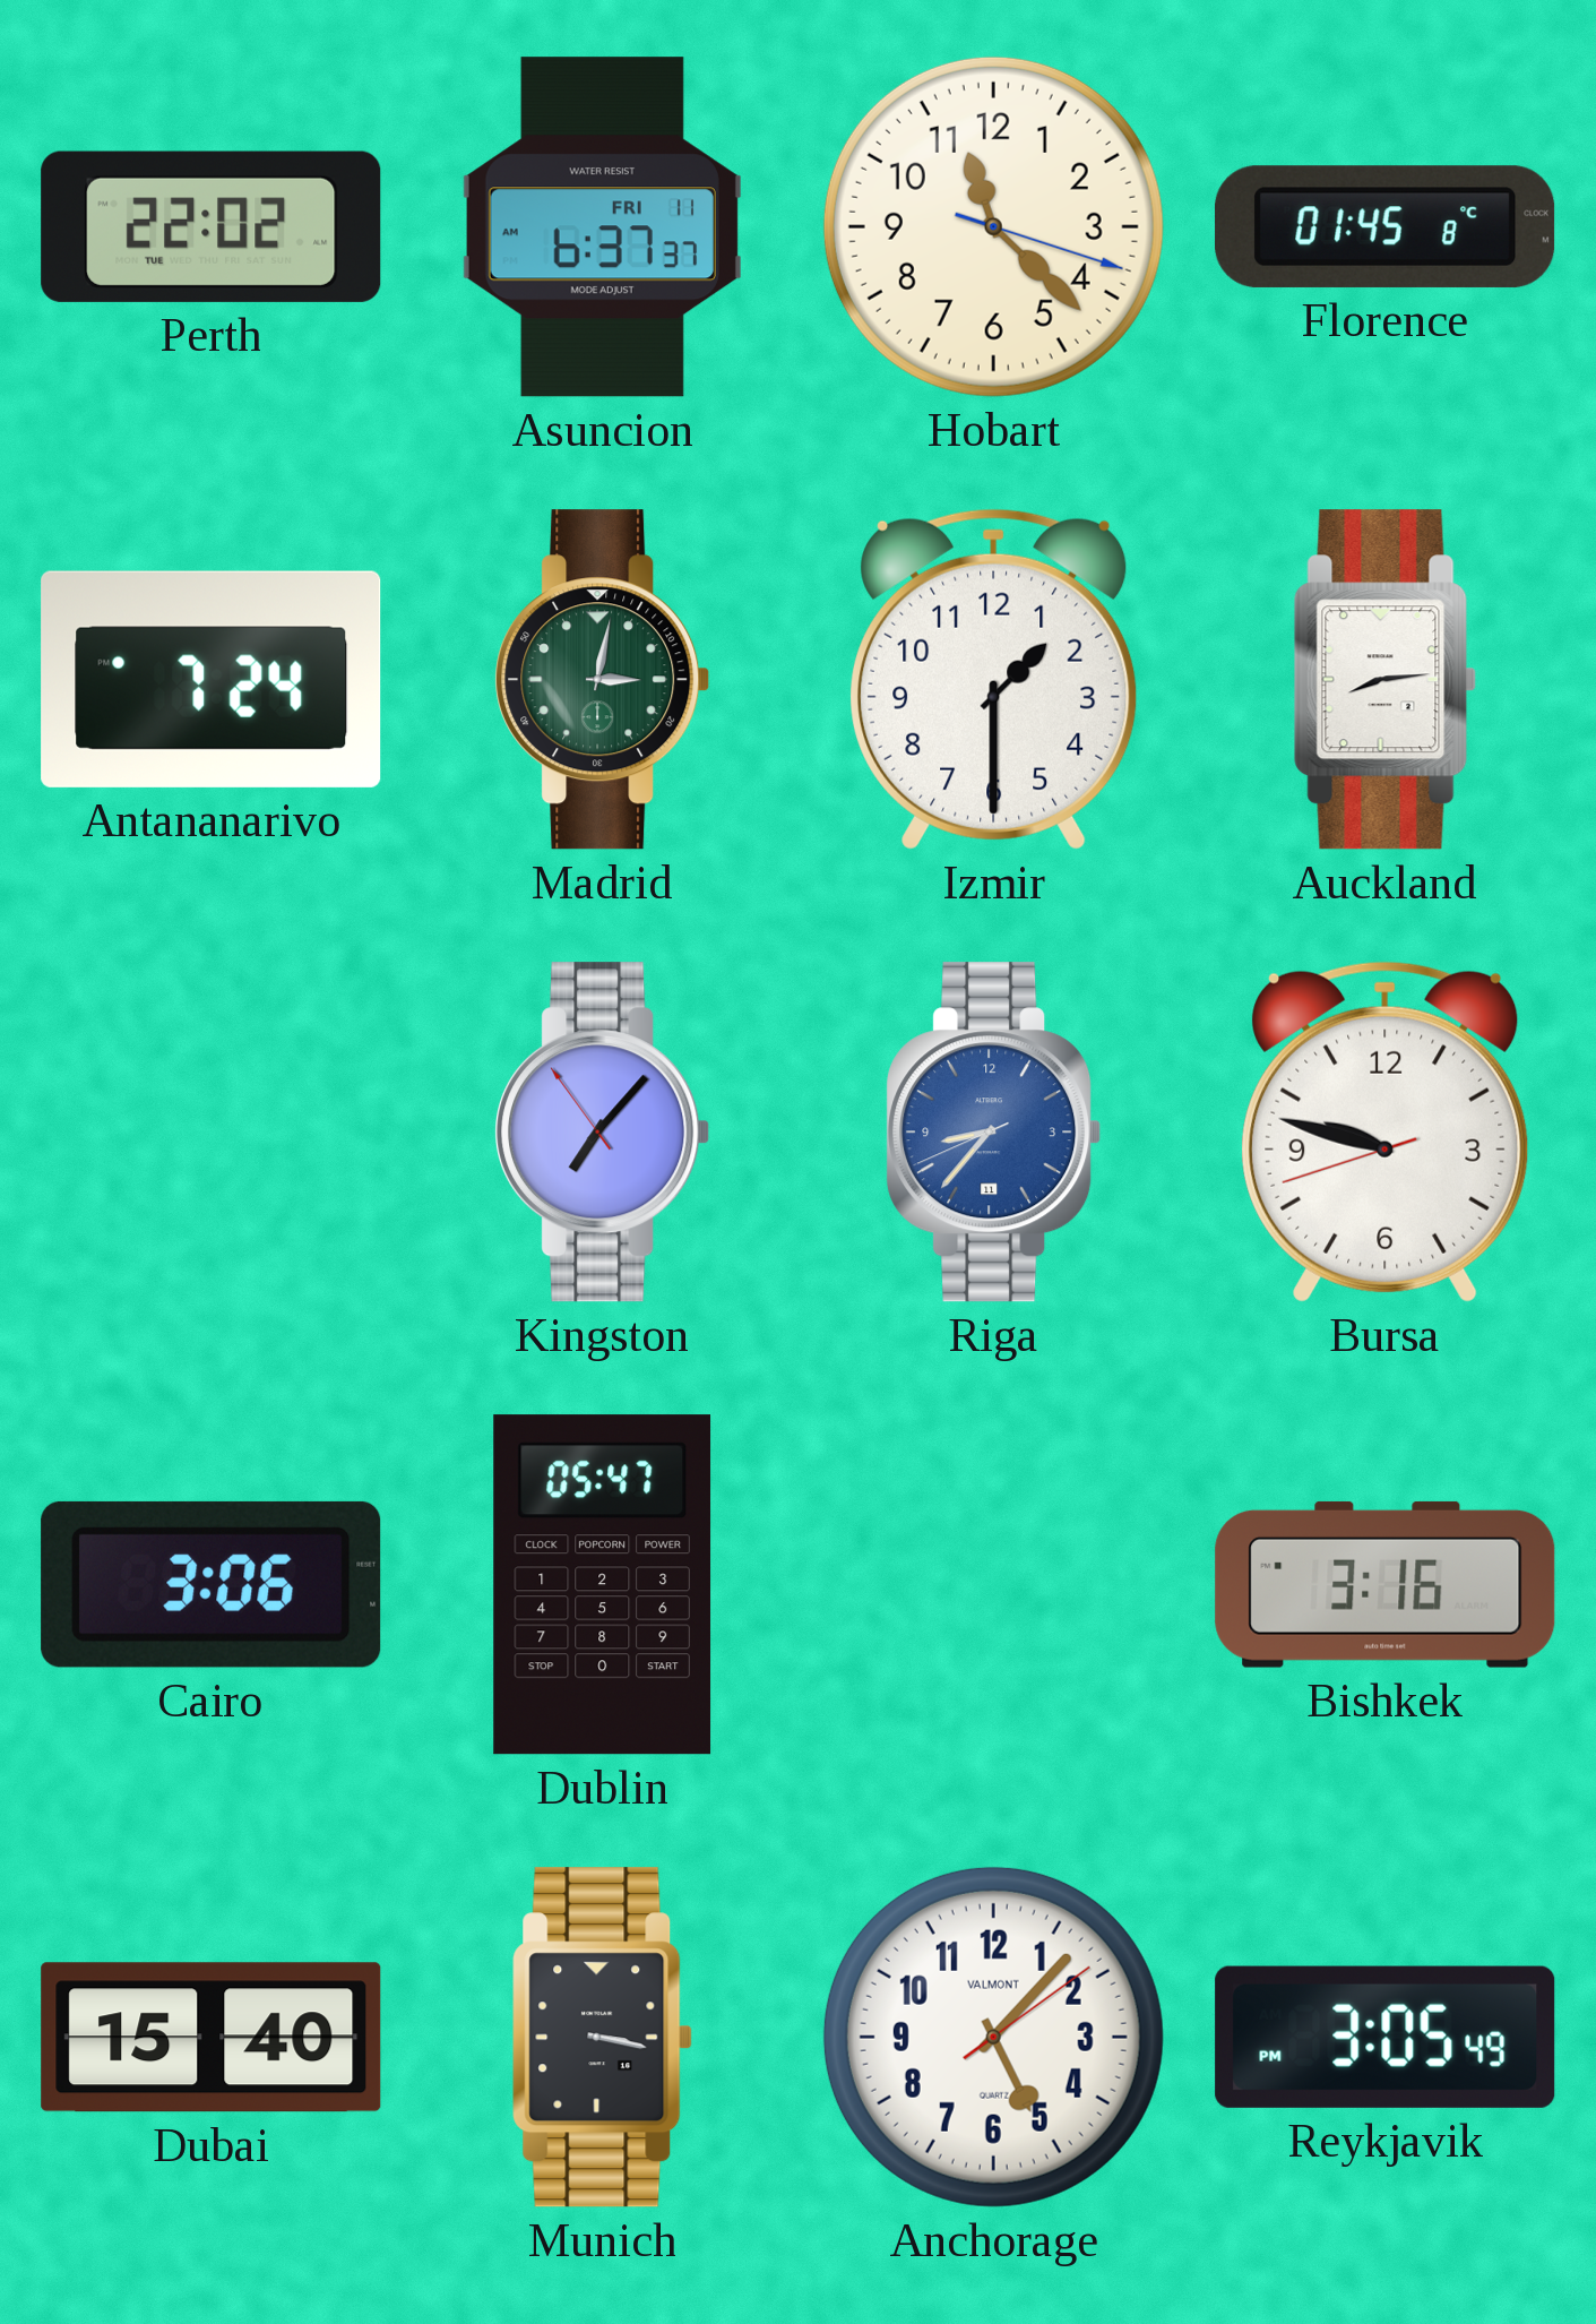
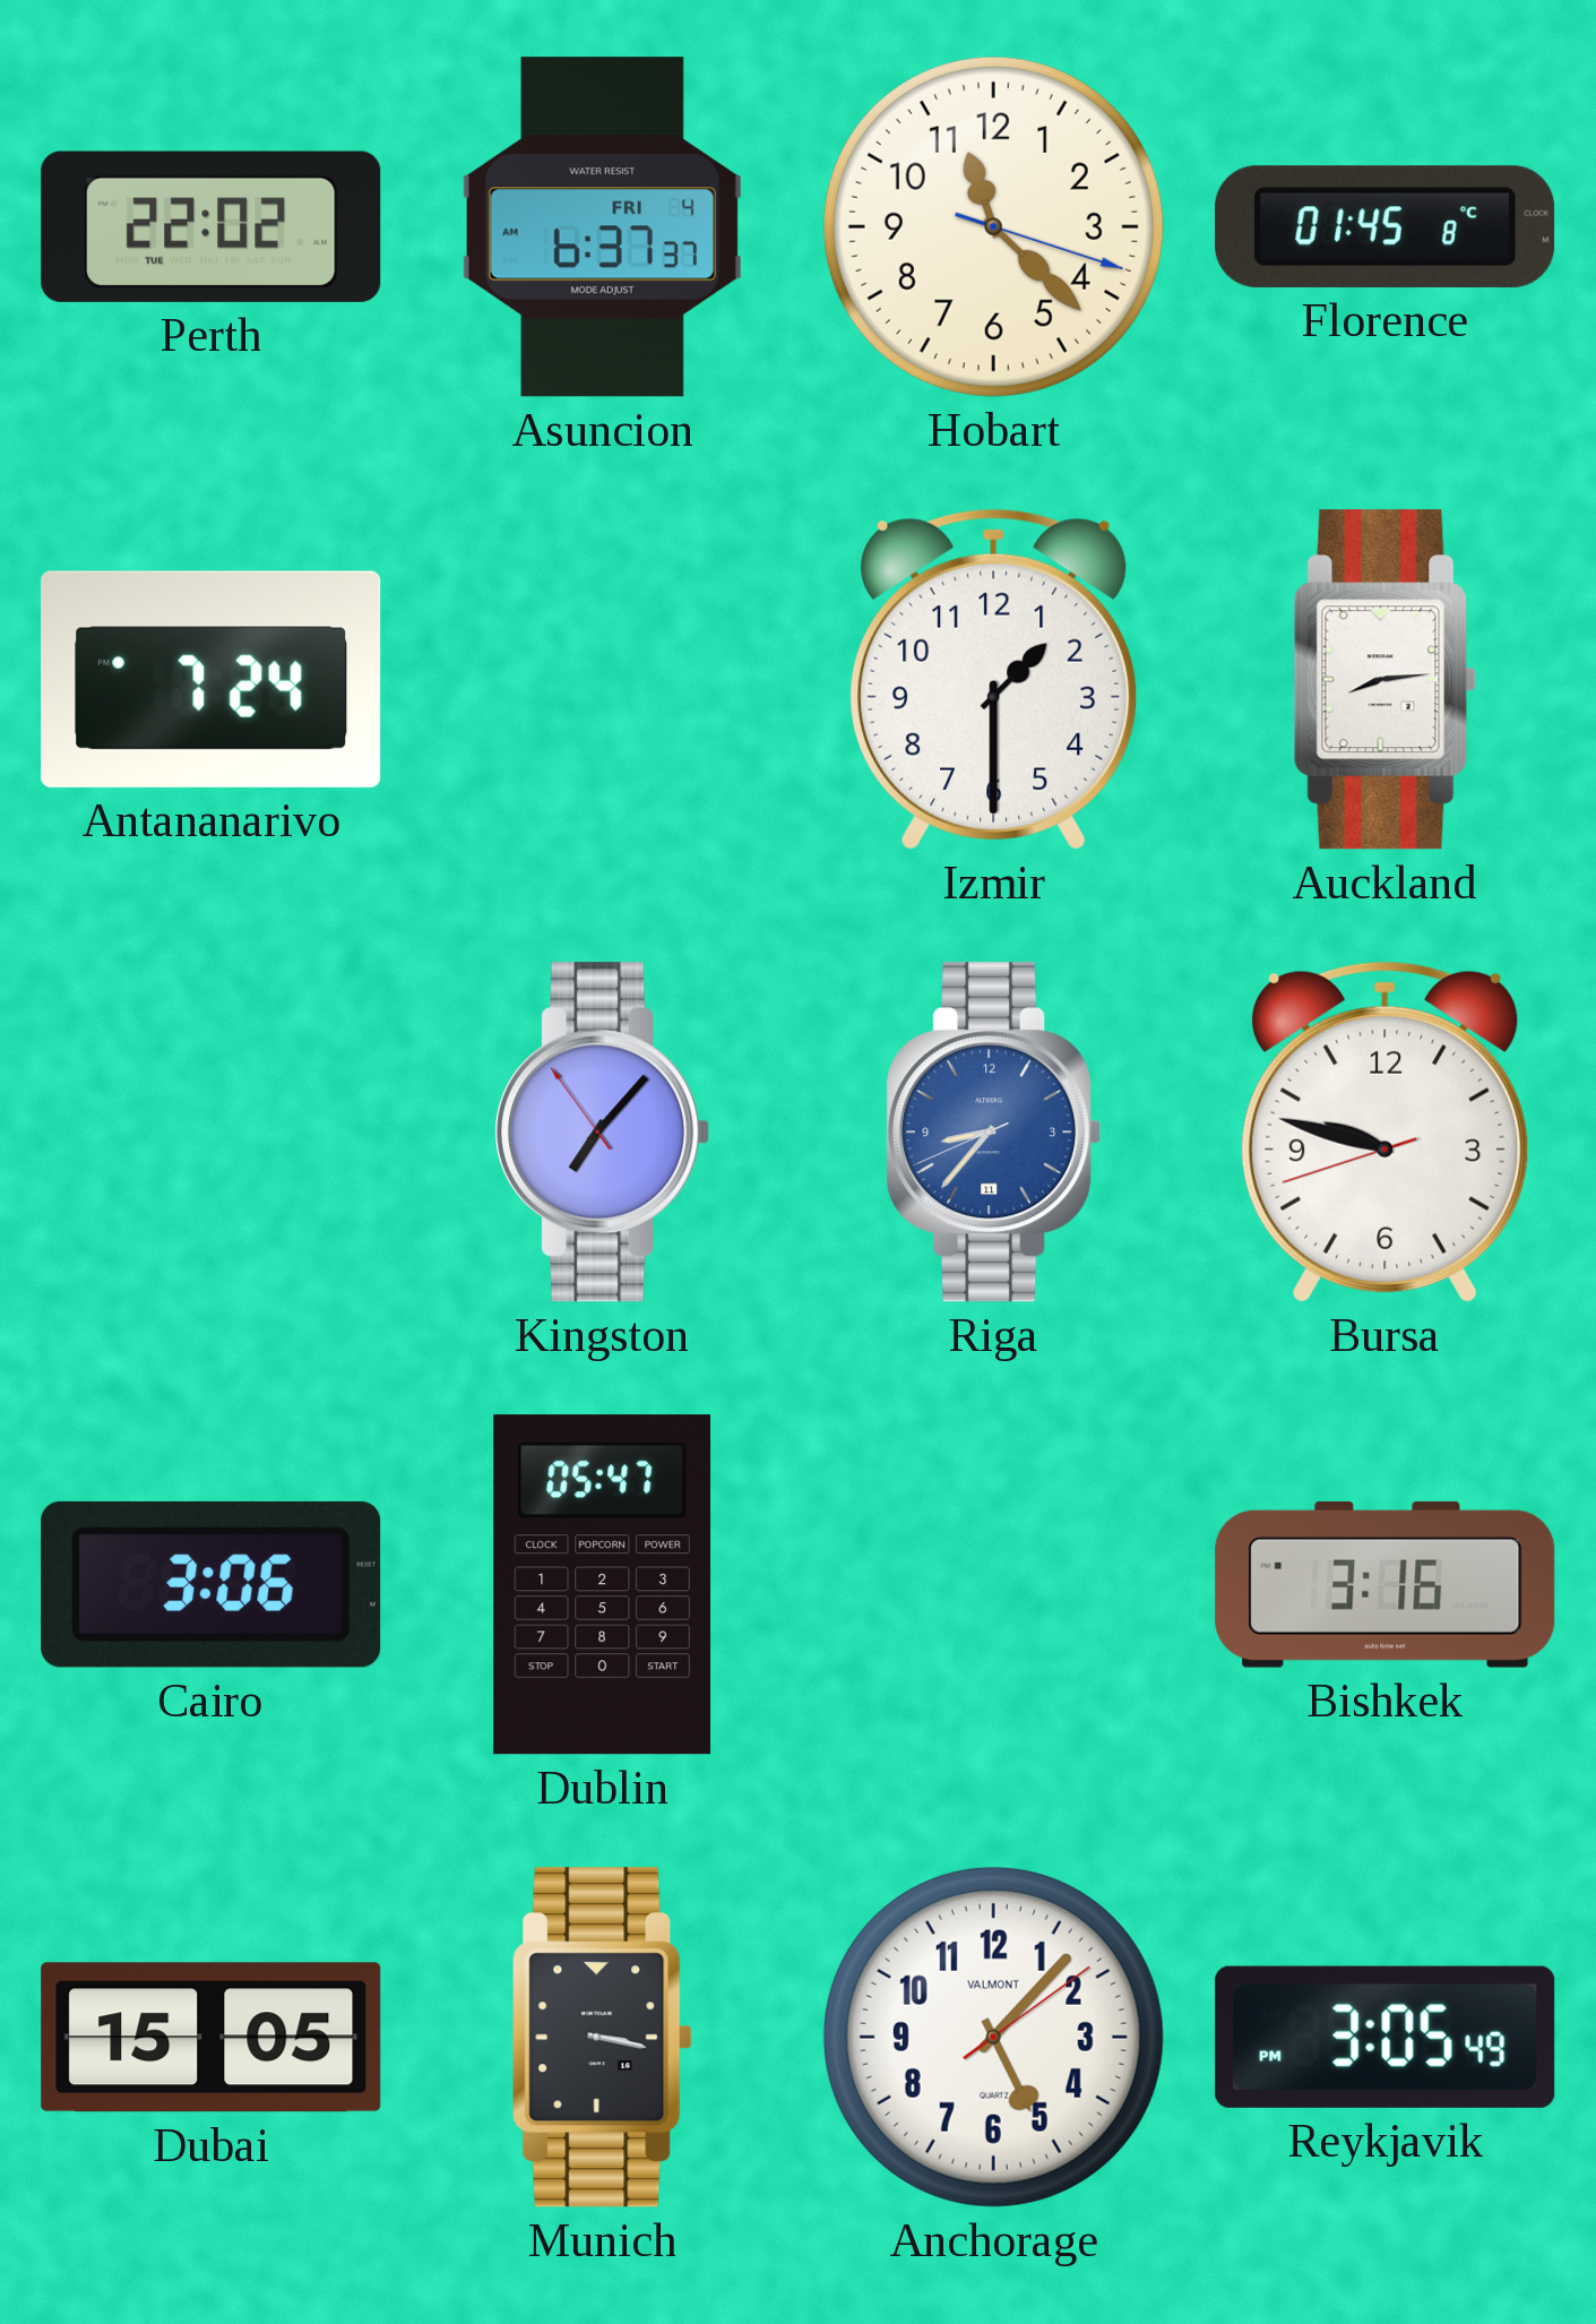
Asuncion date: FRI 11 -> FRI 4 (602, 227)
Madrid: 3:02 -> none (603, 680)
Dubai: 15:40 -> 15:05 (212, 2038)
